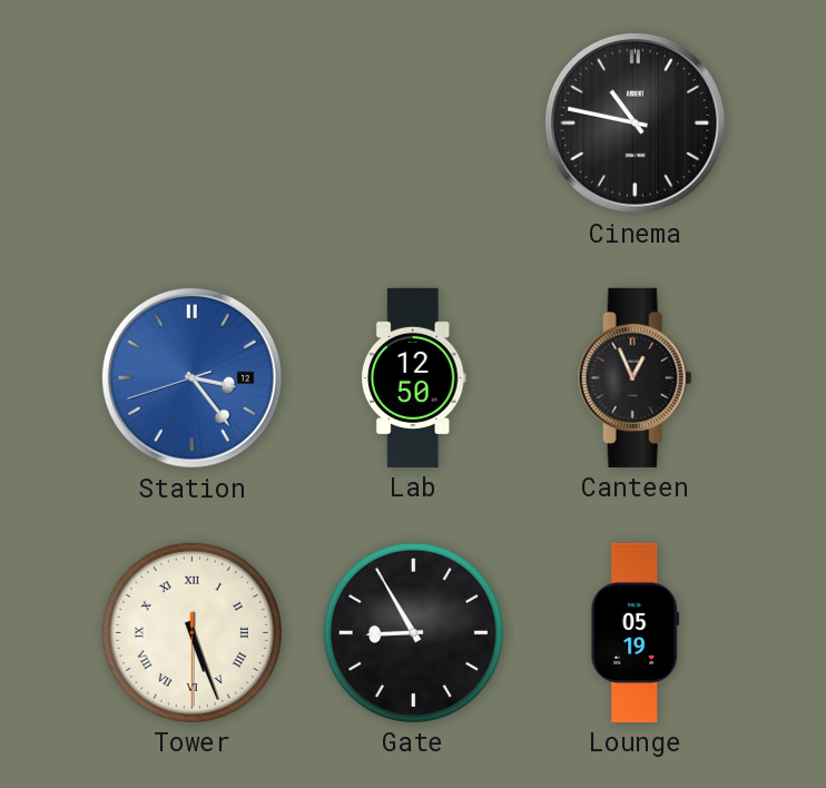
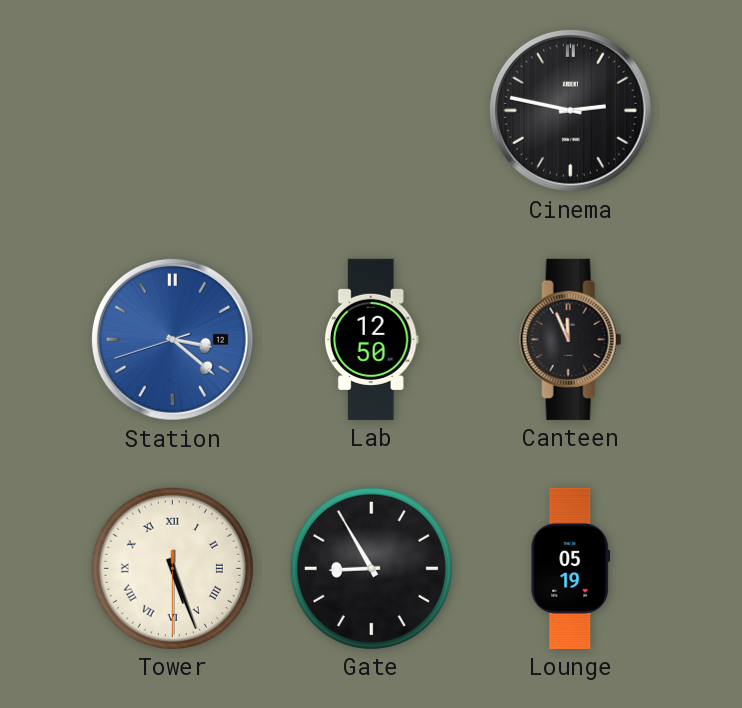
Cinema: 10:47 -> 2:47 (570, 110)
Station: 3:23 -> 3:21 (172, 339)
Canteen: 12:56 -> 11:56 (571, 339)
